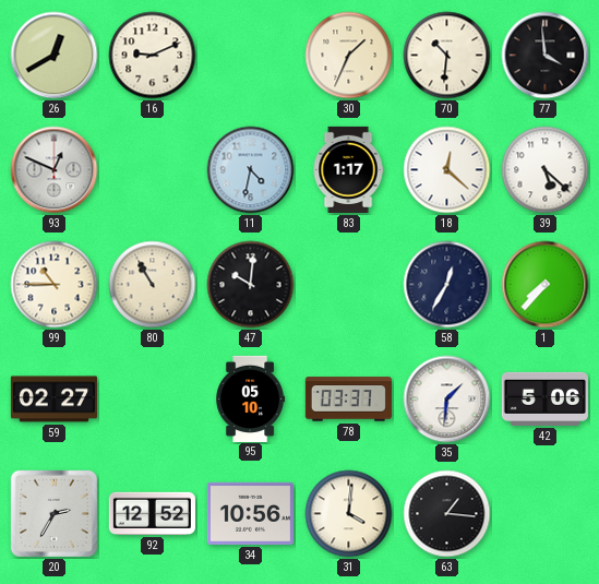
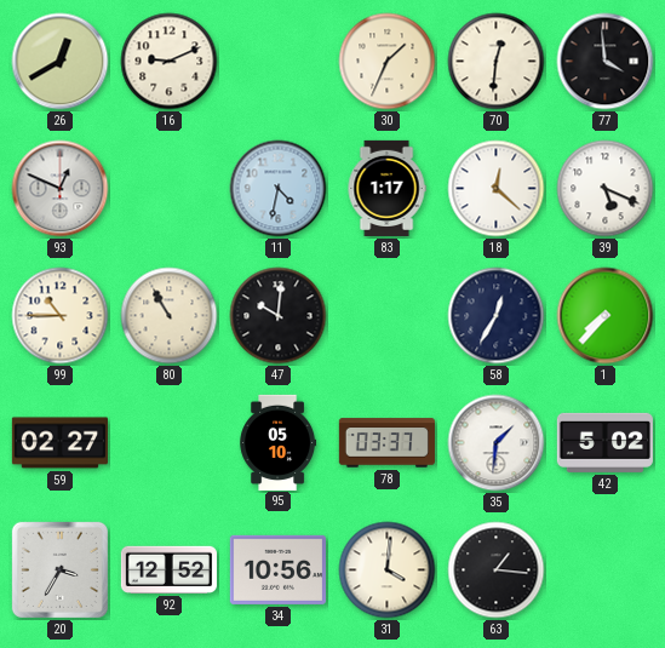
70: 10:31 -> 12:31 (497, 62)
39: 5:22 -> 5:19 (606, 189)
42: 5:06 -> 5:02 (604, 442)
20: 2:35 -> 3:35 (59, 569)
